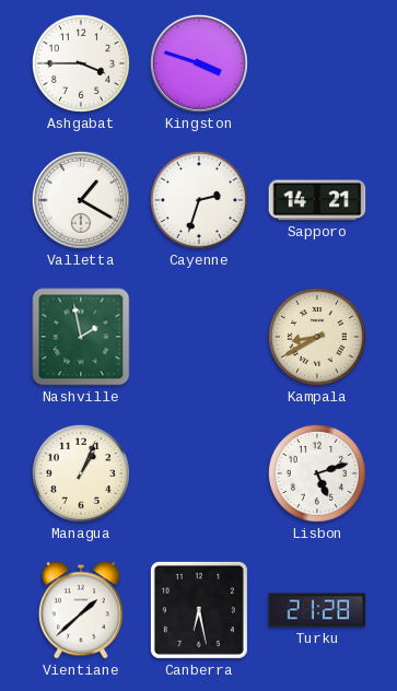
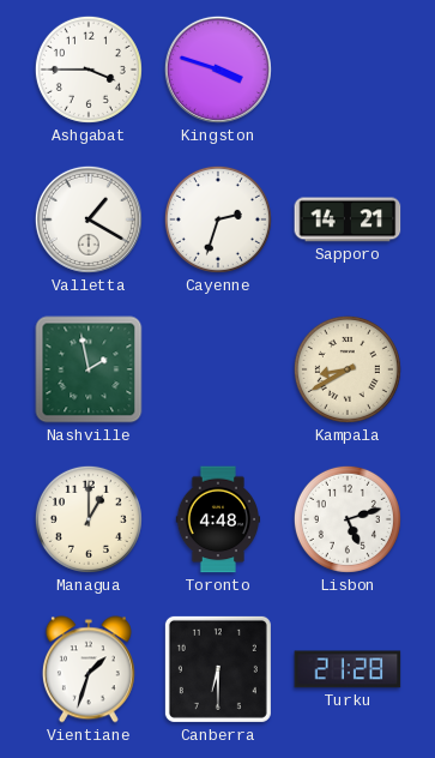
Managua: 1:04 -> 1:00 (89, 519)
Toronto: none -> 4:48 (218, 519)
Vientiane: 1:38 -> 1:33 (89, 669)
Canberra: 6:28 -> 6:30 (218, 669)
